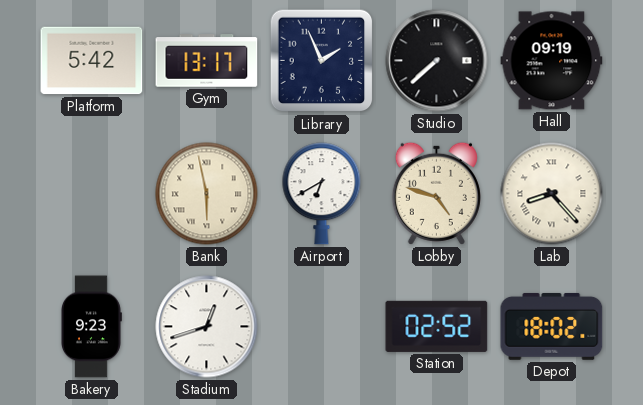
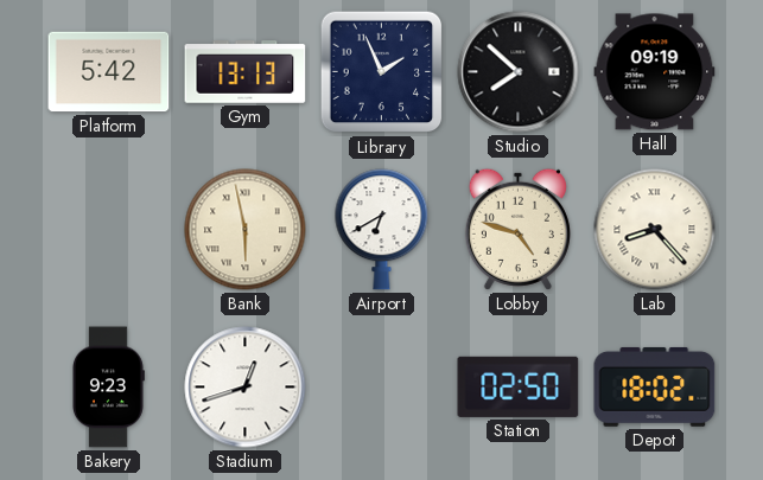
Gym: 13:17 -> 13:13 (246, 72)
Studio: 7:38 -> 7:52 (519, 72)
Station: 02:52 -> 02:50 (519, 386)
